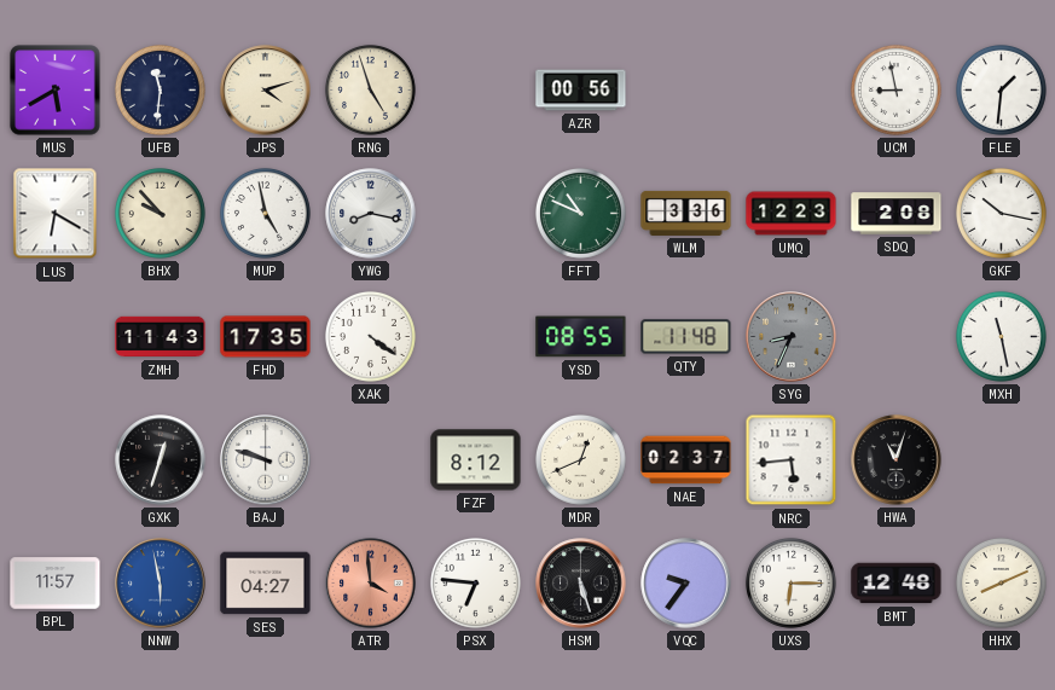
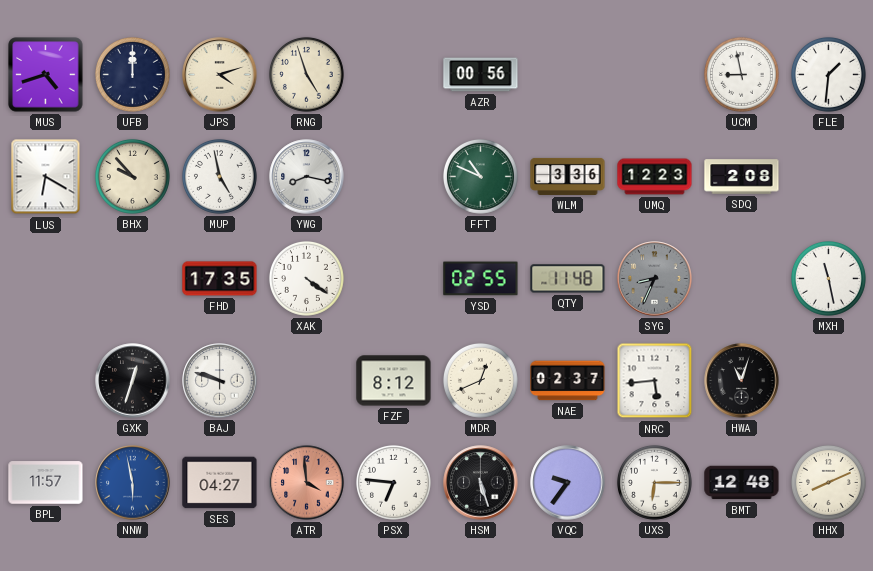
MUS: 5:40 -> 4:42 (46, 75)
UFB: 11:31 -> 12:00 (132, 74)
GKF: 10:17 -> none (1001, 213)
ZMH: 11:43 -> none (161, 337)
YSD: 08:55 -> 02:55 (481, 279)
